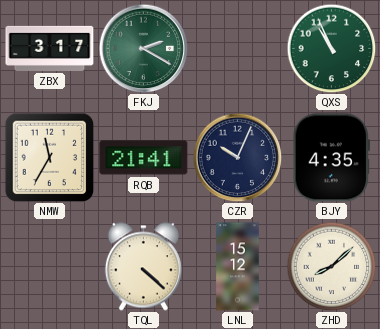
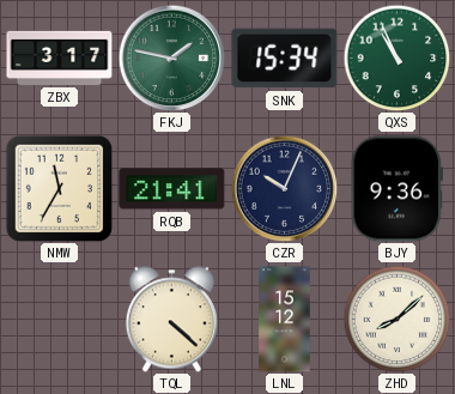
FKJ: 2:20 -> 1:47 (171, 57)
SNK: none -> 15:34 (285, 59)
BJY: 4:35 -> 9:36 (396, 189)
